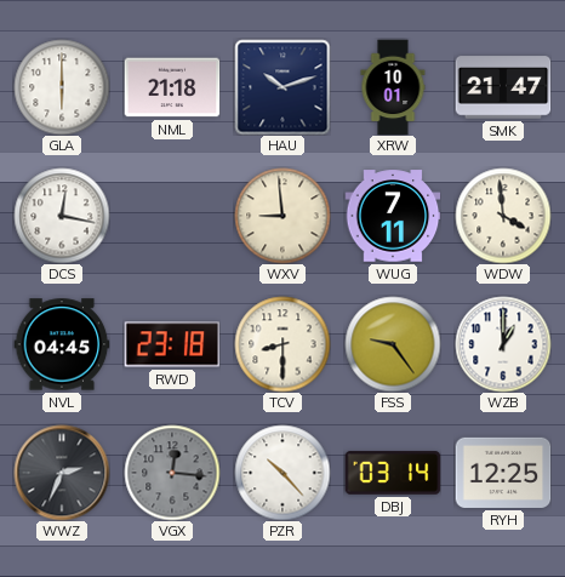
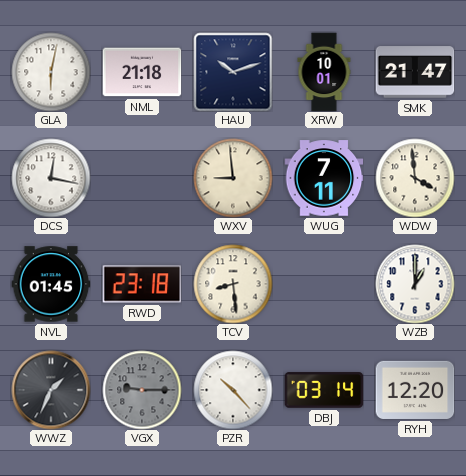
GLA: 6:00 -> 6:02 (51, 72)
NVL: 04:45 -> 01:45 (51, 284)
TCV: 8:30 -> 8:29 (233, 284)
FSS: 9:24 -> none (393, 344)
WWZ: 2:34 -> 1:34 (51, 390)
VGX: 12:16 -> 9:15 (142, 390)
RYH: 12:25 -> 12:20 (415, 390)
